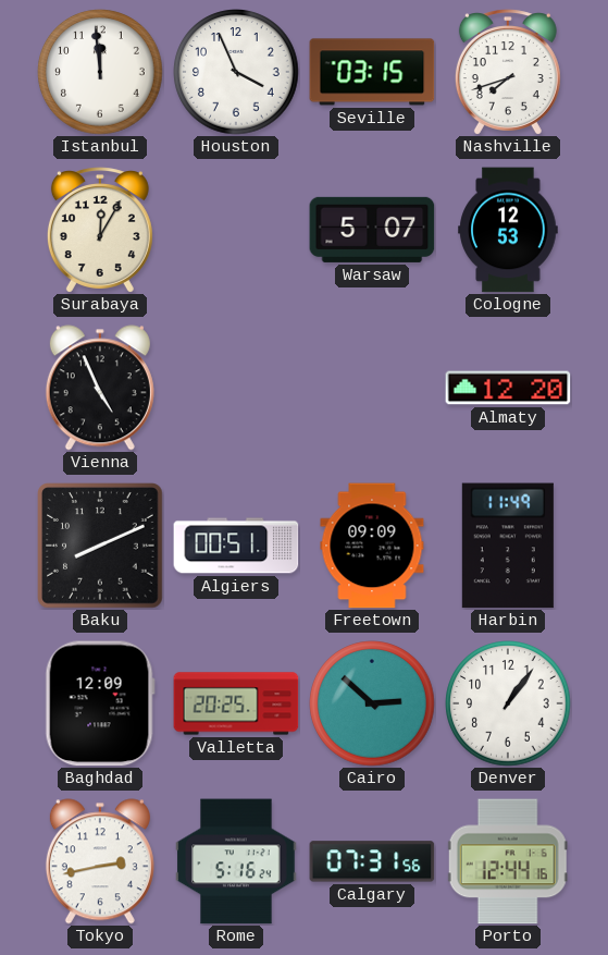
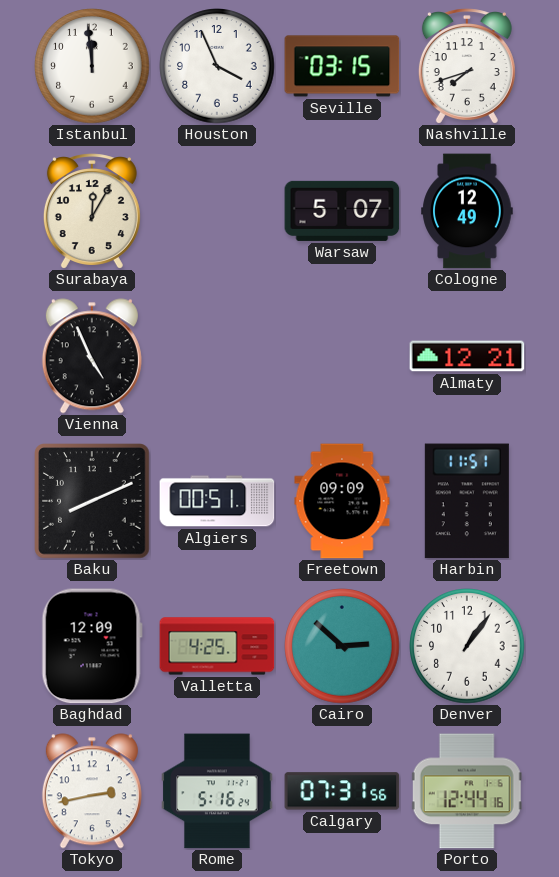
Cologne: 12:53 -> 12:49 (467, 211)
Almaty: 12:20 -> 12:21 (467, 356)
Harbin: 11:49 -> 11:51 (467, 501)
Valletta: 20:25 -> 4:25 (217, 646)
